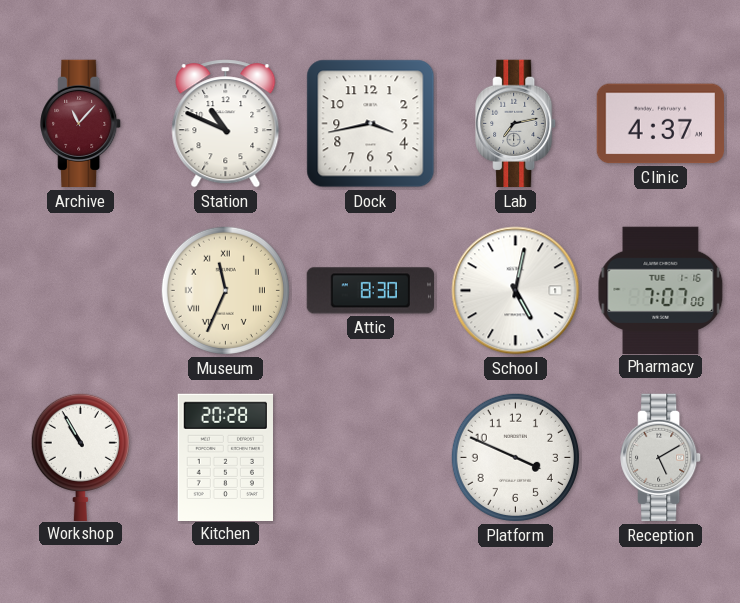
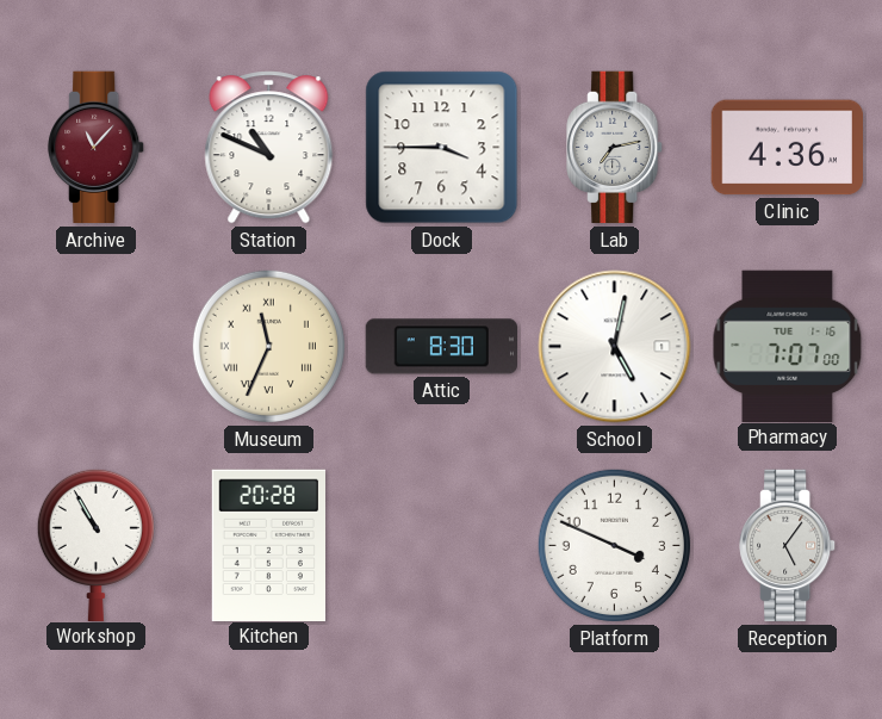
Dock: 3:43 -> 3:45 (442, 148)
Clinic: 4:37 -> 4:36 (787, 148)
Reception: 5:10 -> 5:06 (788, 546)
